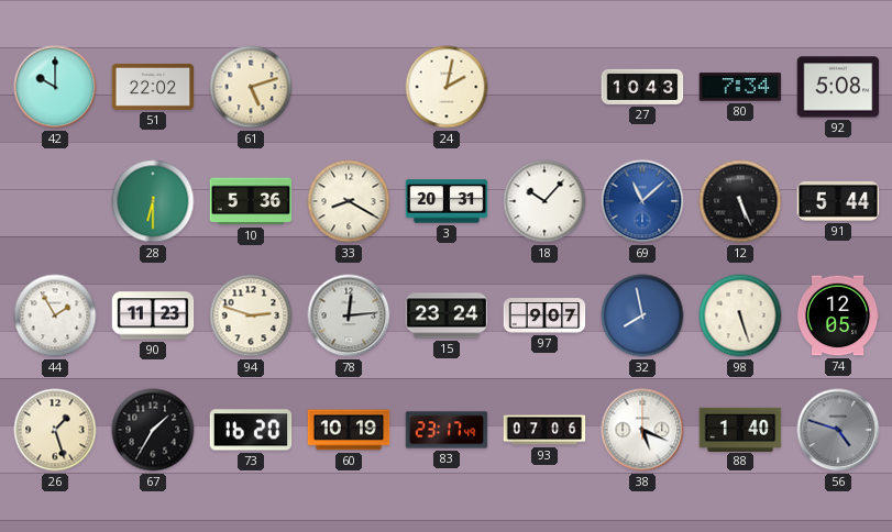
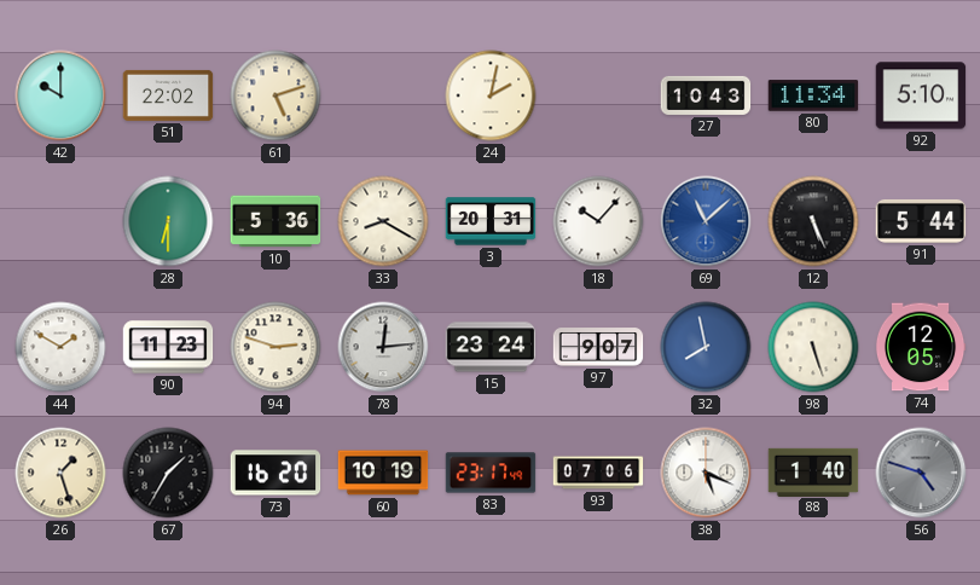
80: 7:34 -> 11:34 (813, 95)
92: 5:08 -> 5:10 (921, 95)
44: 1:55 -> 1:50 (60, 347)
